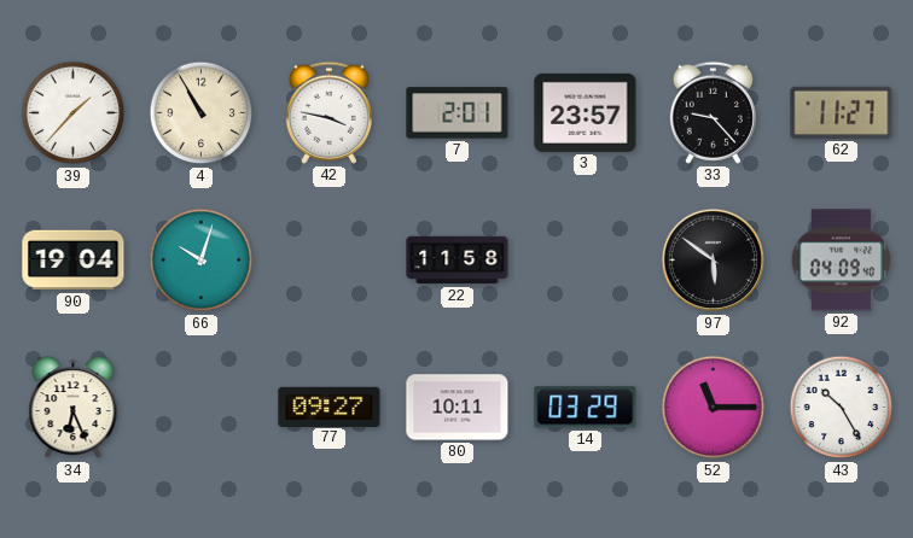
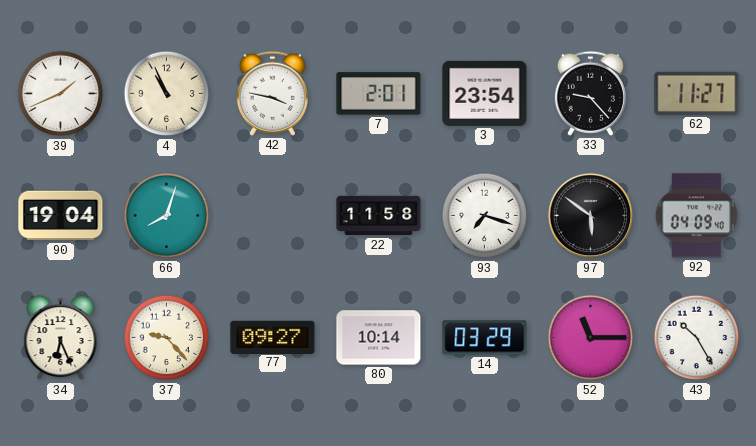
39: 1:37 -> 1:41 (61, 94)
4: 10:55 -> 10:56 (167, 94)
3: 23:57 -> 23:54 (485, 93)
66: 10:03 -> 8:03 (167, 216)
93: none -> 7:18 (485, 216)
37: none -> 9:23 (167, 338)
80: 10:11 -> 10:14 (379, 338)
